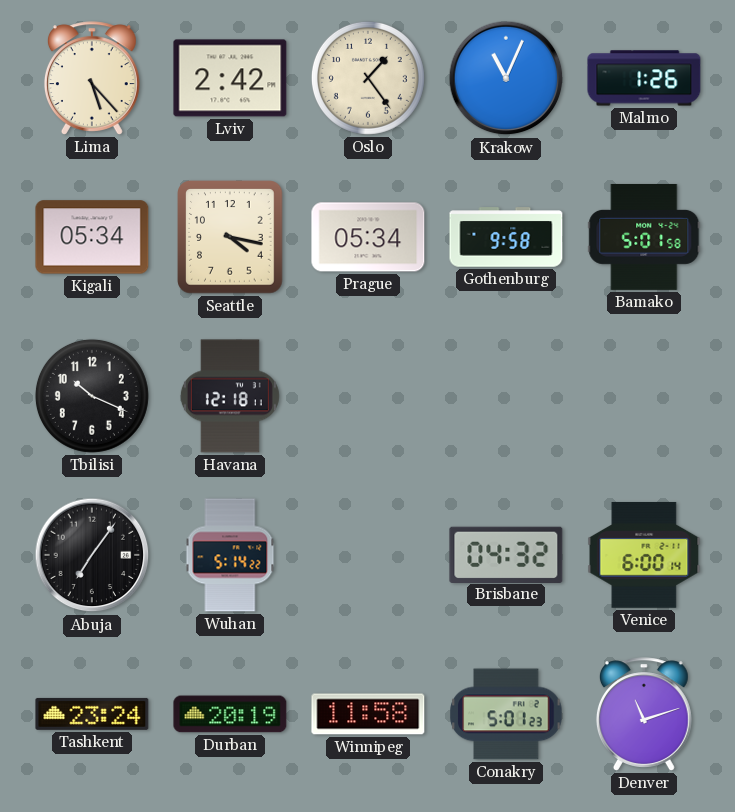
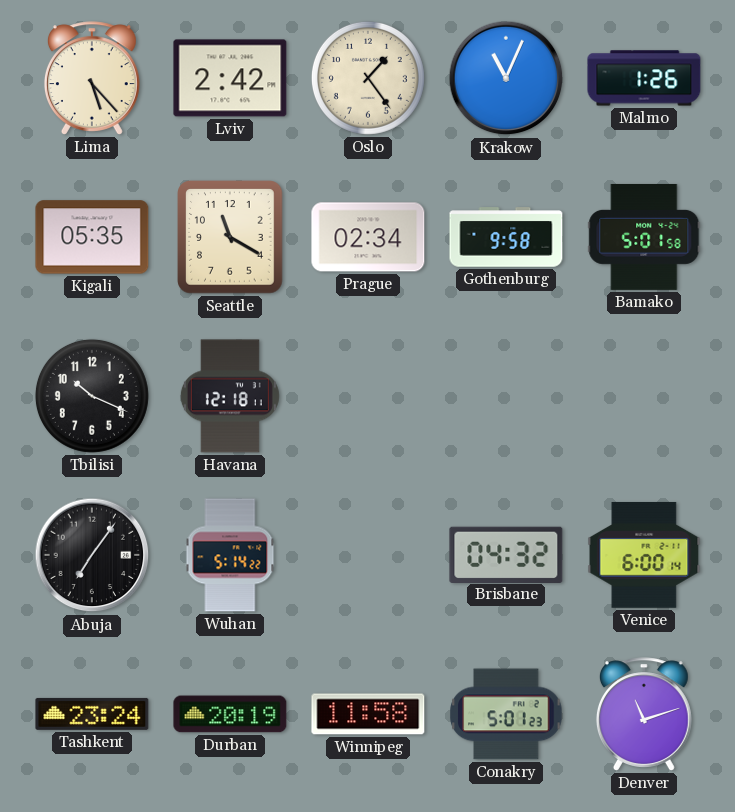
Kigali: 05:34 -> 05:35 (92, 237)
Seattle: 4:17 -> 11:20 (230, 237)
Prague: 05:34 -> 02:34 (368, 237)
